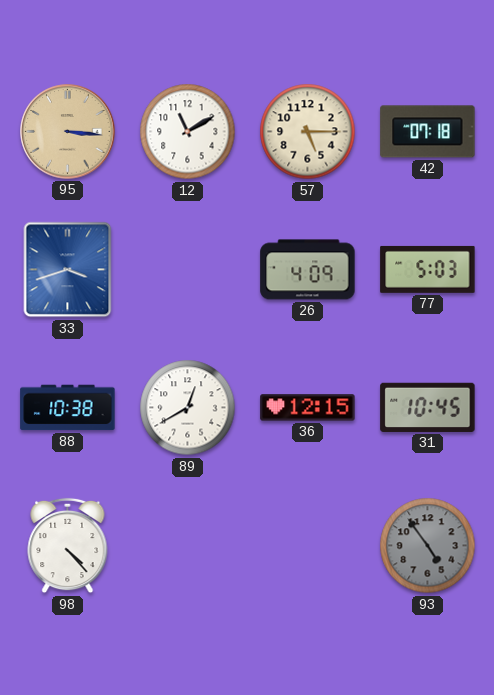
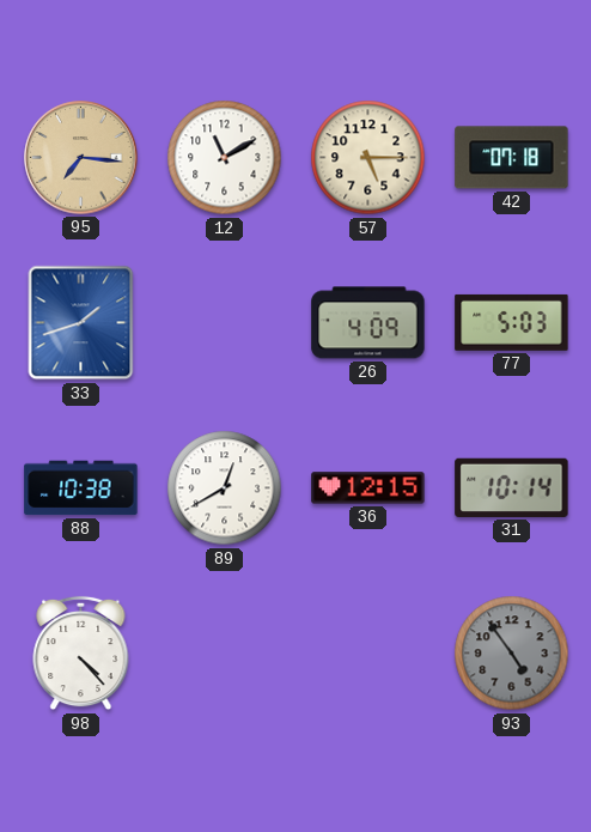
95: 3:16 -> 7:16 (81, 158)
33: 3:42 -> 1:42 (81, 323)
31: 10:45 -> 10:14 (512, 487)
